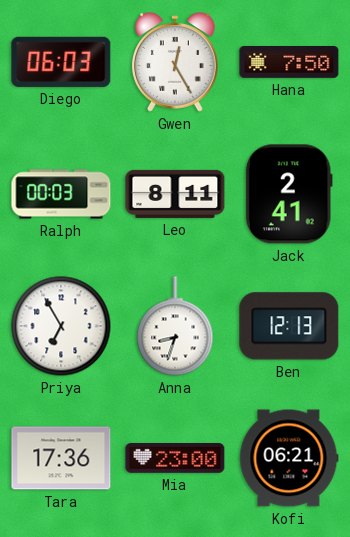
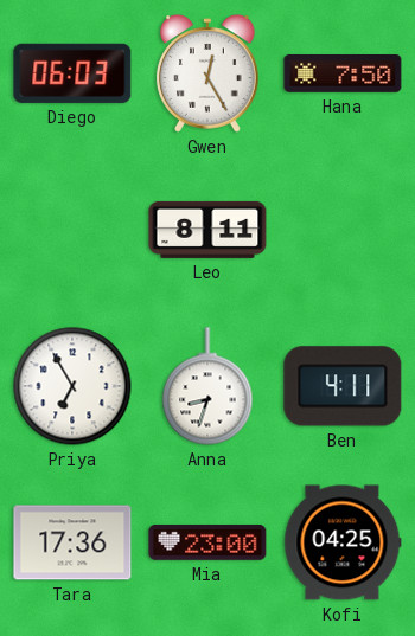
Ralph: 00:03 -> none (61, 194)
Jack: 2:41 -> none (289, 194)
Ben: 12:13 -> 4:11 (343, 386)
Kofi: 06:21 -> 04:25 (343, 542)
